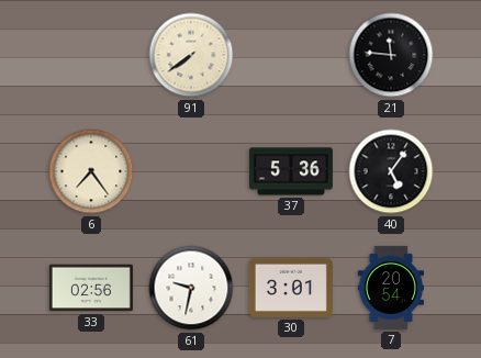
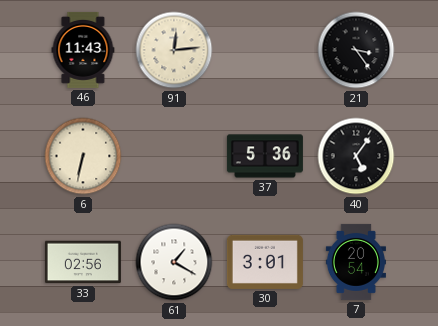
46: none -> 11:43 (83, 50)
91: 7:39 -> 12:14 (174, 50)
21: 11:46 -> 3:24 (356, 50)
6: 7:24 -> 6:32 (83, 156)
61: 9:32 -> 1:20 (174, 262)
